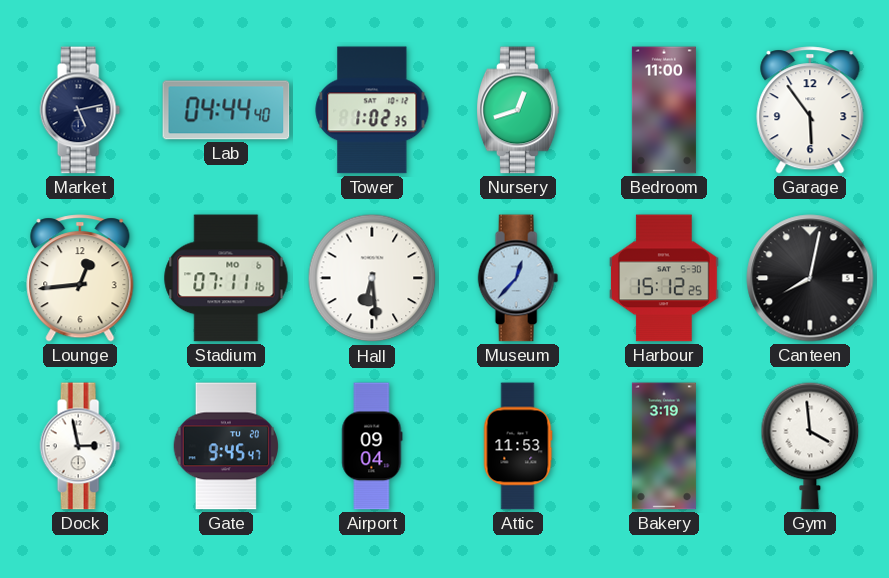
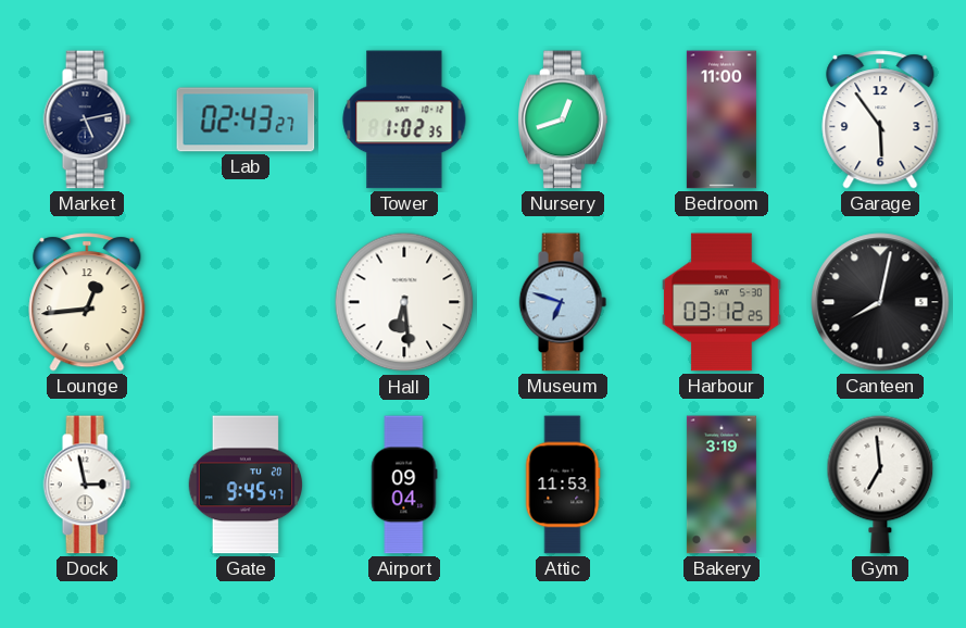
Lab: 04:44 -> 02:43 (246, 120)
Stadium: 07:11 -> none (226, 278)
Museum: 12:37 -> 6:48 (563, 302)
Harbour: 15:12 -> 03:12 (722, 302)
Gym: 3:59 -> 6:59 (880, 485)
